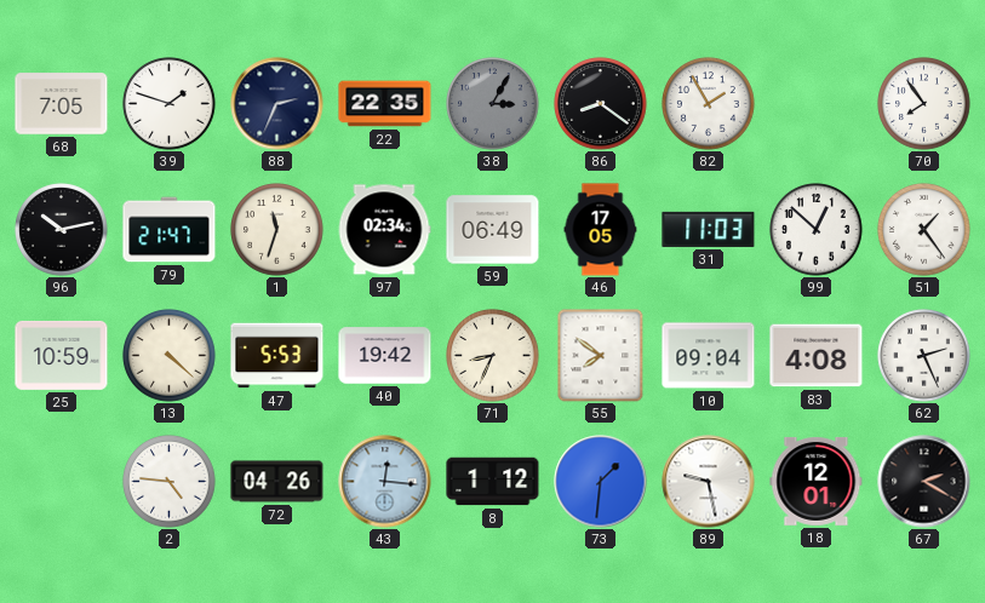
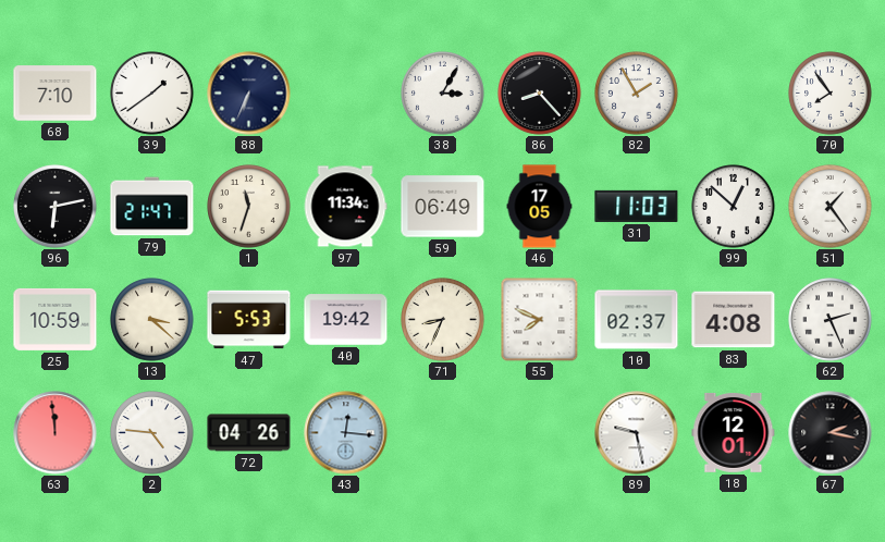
68: 7:05 -> 7:10 (56, 94)
39: 1:48 -> 1:39 (152, 94)
88: 2:34 -> 6:34 (249, 94)
22: 22:35 -> none (385, 104)
38 dial: grey -> white (443, 94)
86: 8:21 -> 8:23 (540, 94)
96: 10:13 -> 6:13 (56, 207)
97: 02:34 -> 11:34 (345, 207)
13: 4:22 -> 3:22 (152, 320)
55: 7:51 -> 7:49 (540, 319)
10: 09:04 -> 02:37 (637, 320)
63: none -> 11:59 (56, 433)
8: 1:12 -> none (493, 482)
73: 1:31 -> none (601, 482)
67: 2:20 -> 2:17 (831, 433)
